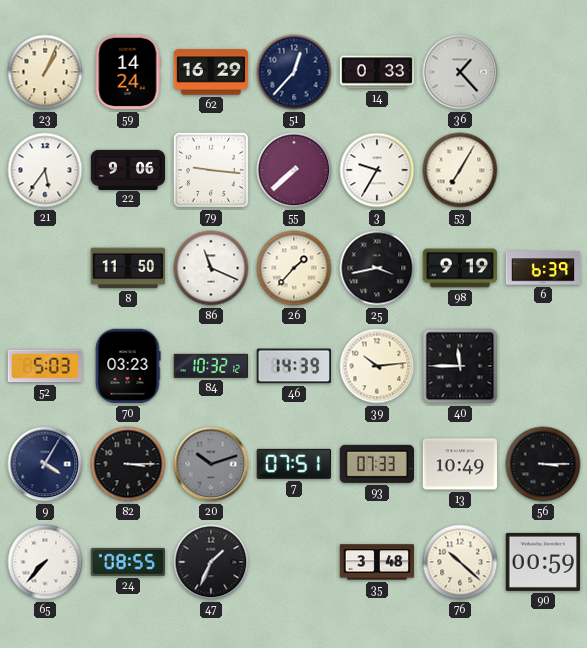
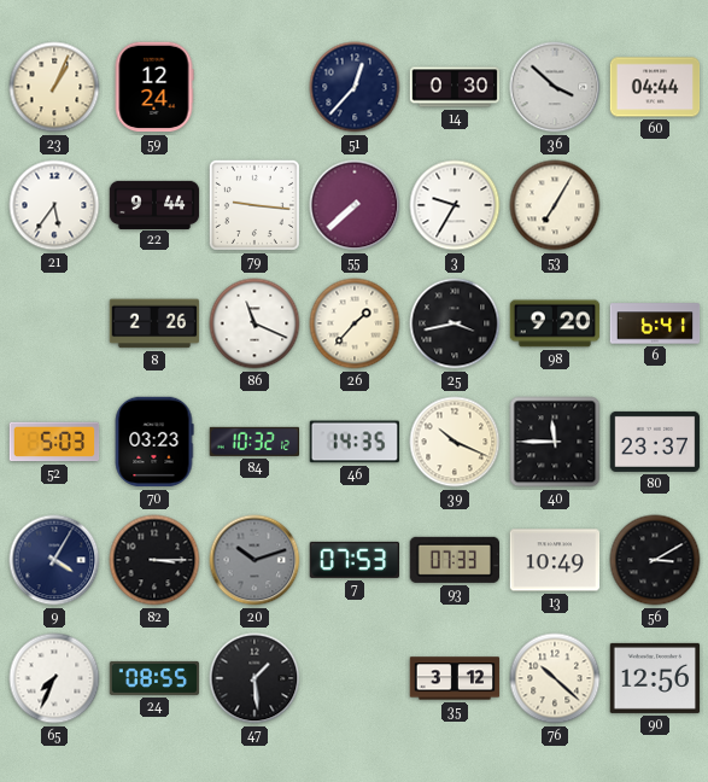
59: 14:24 -> 12:24 (154, 87)
62: 16:29 -> none (211, 72)
14: 0:33 -> 0:30 (455, 87)
36: 1:23 -> 3:52 (555, 87)
60: none -> 04:44 (655, 87)
22: 9:06 -> 9:44 (154, 204)
8: 11:50 -> 2:26 (154, 323)
98: 9:19 -> 9:20 (555, 323)
6: 6:39 -> 6:41 (655, 323)
46: 14:39 -> 14:35 (353, 442)
39: 10:14 -> 10:19 (455, 442)
80: none -> 23:37 (655, 442)
7: 07:51 -> 07:53 (353, 560)
56: 3:15 -> 3:10 (655, 560)
65: 7:37 -> 7:34 (54, 678)
47: 1:34 -> 1:29 (254, 678)
35: 3:48 -> 3:12 (455, 678)
90: 00:59 -> 12:56 (655, 678)
